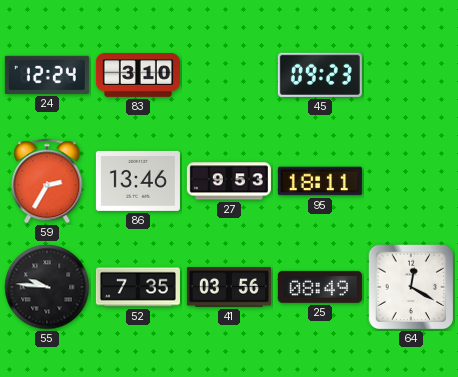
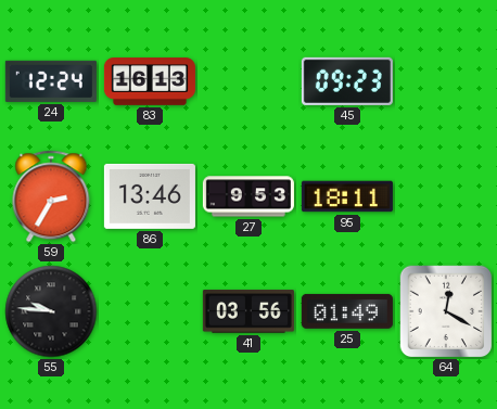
83: 3:10 -> 16:13 (150, 81)
52: 7:35 -> none (138, 287)
25: 08:49 -> 01:49 (347, 311)
